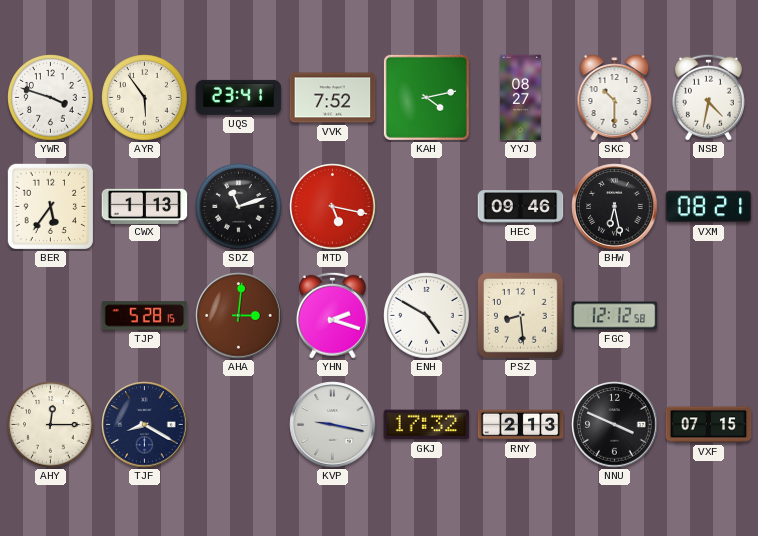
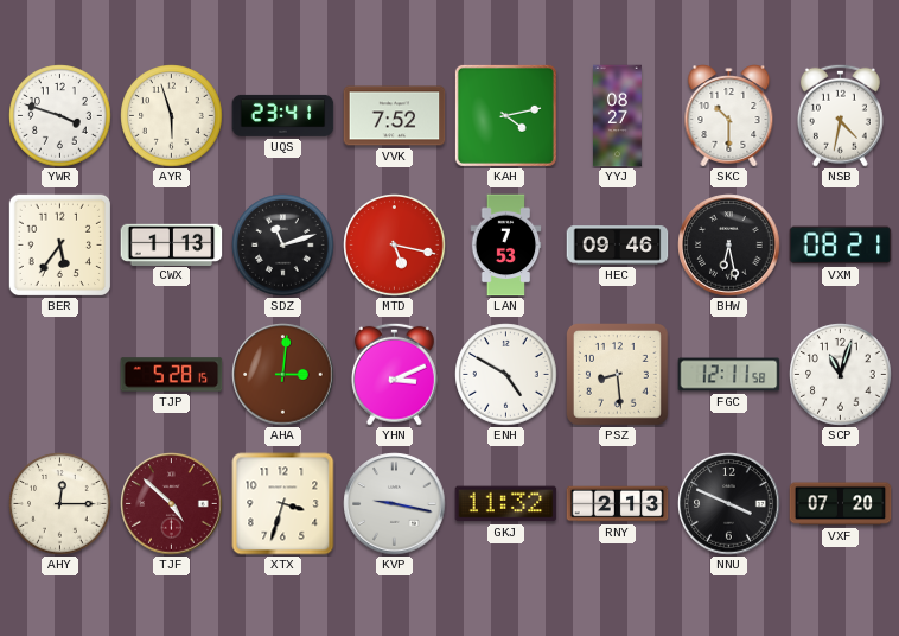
AYR: 5:54 -> 5:57 (172, 116)
LAN: none -> 7:53 (506, 246)
YHN: 2:18 -> 3:11 (394, 374)
FGC: 12:12 -> 12:11 (729, 375)
SCP: none -> 11:03 (841, 375)
TJF: 8:20 -> 4:52 (172, 504)
TJF dial: navy -> burgundy (172, 504)
XTX: none -> 3:33 (283, 504)
GKJ: 17:32 -> 11:32 (506, 504)
VXF: 07:15 -> 07:20 (841, 504)
